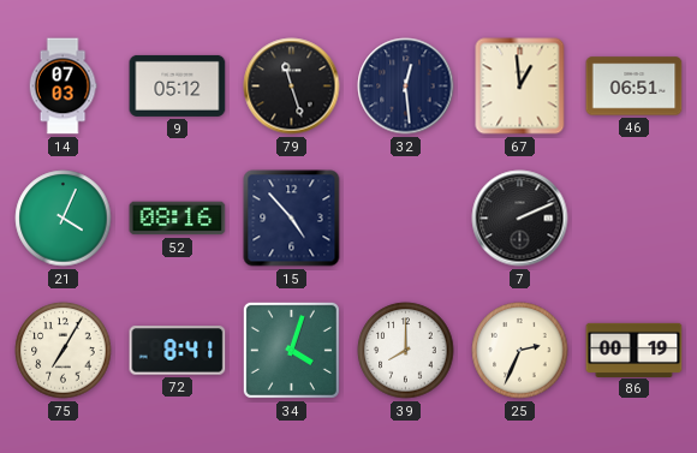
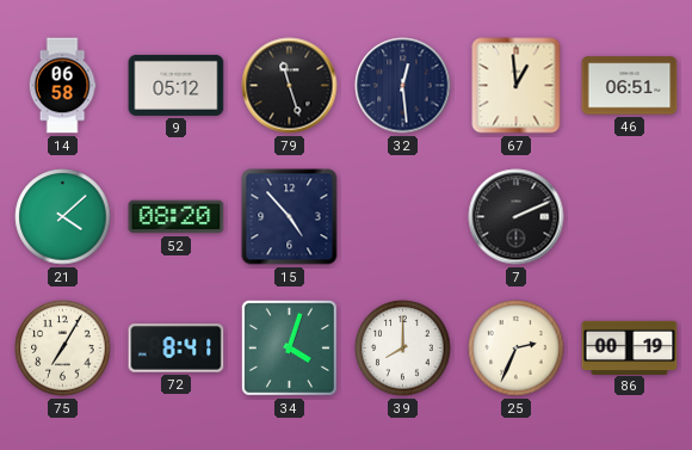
14: 07:03 -> 06:58 (62, 86)
21: 4:04 -> 4:08 (63, 217)
52: 08:16 -> 08:20 (177, 217)
